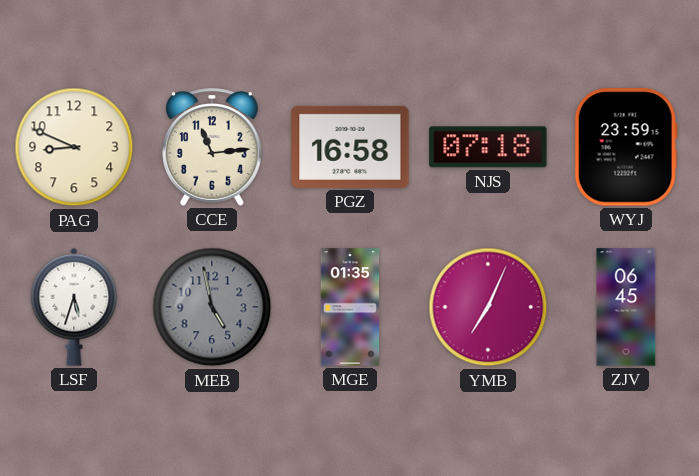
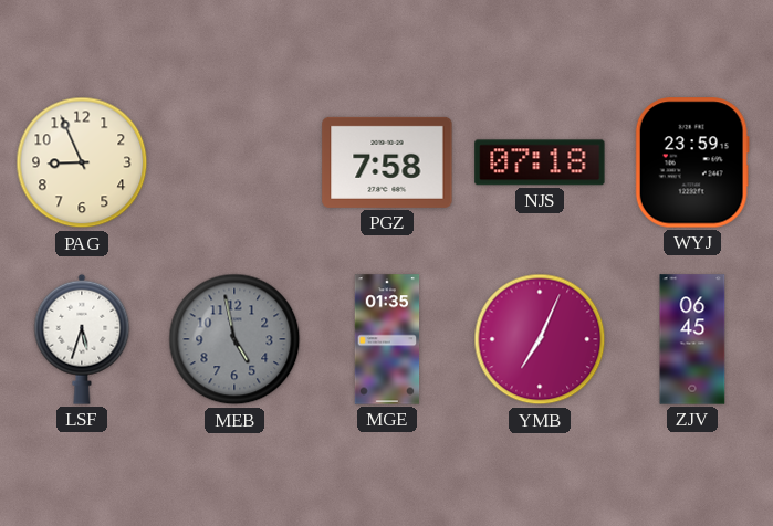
PAG: 8:49 -> 8:56 (82, 162)
CCE: 11:14 -> none (213, 147)
PGZ: 16:58 -> 7:58 (387, 162)
